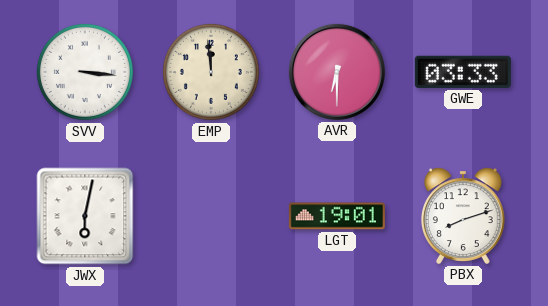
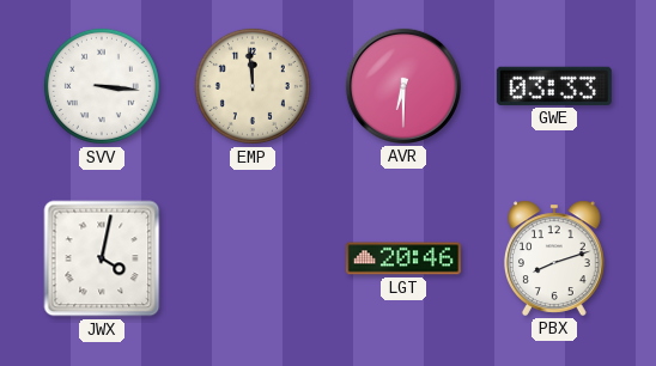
JWX: 6:02 -> 4:02 (102, 258)
LGT: 19:01 -> 20:46 (403, 258)
